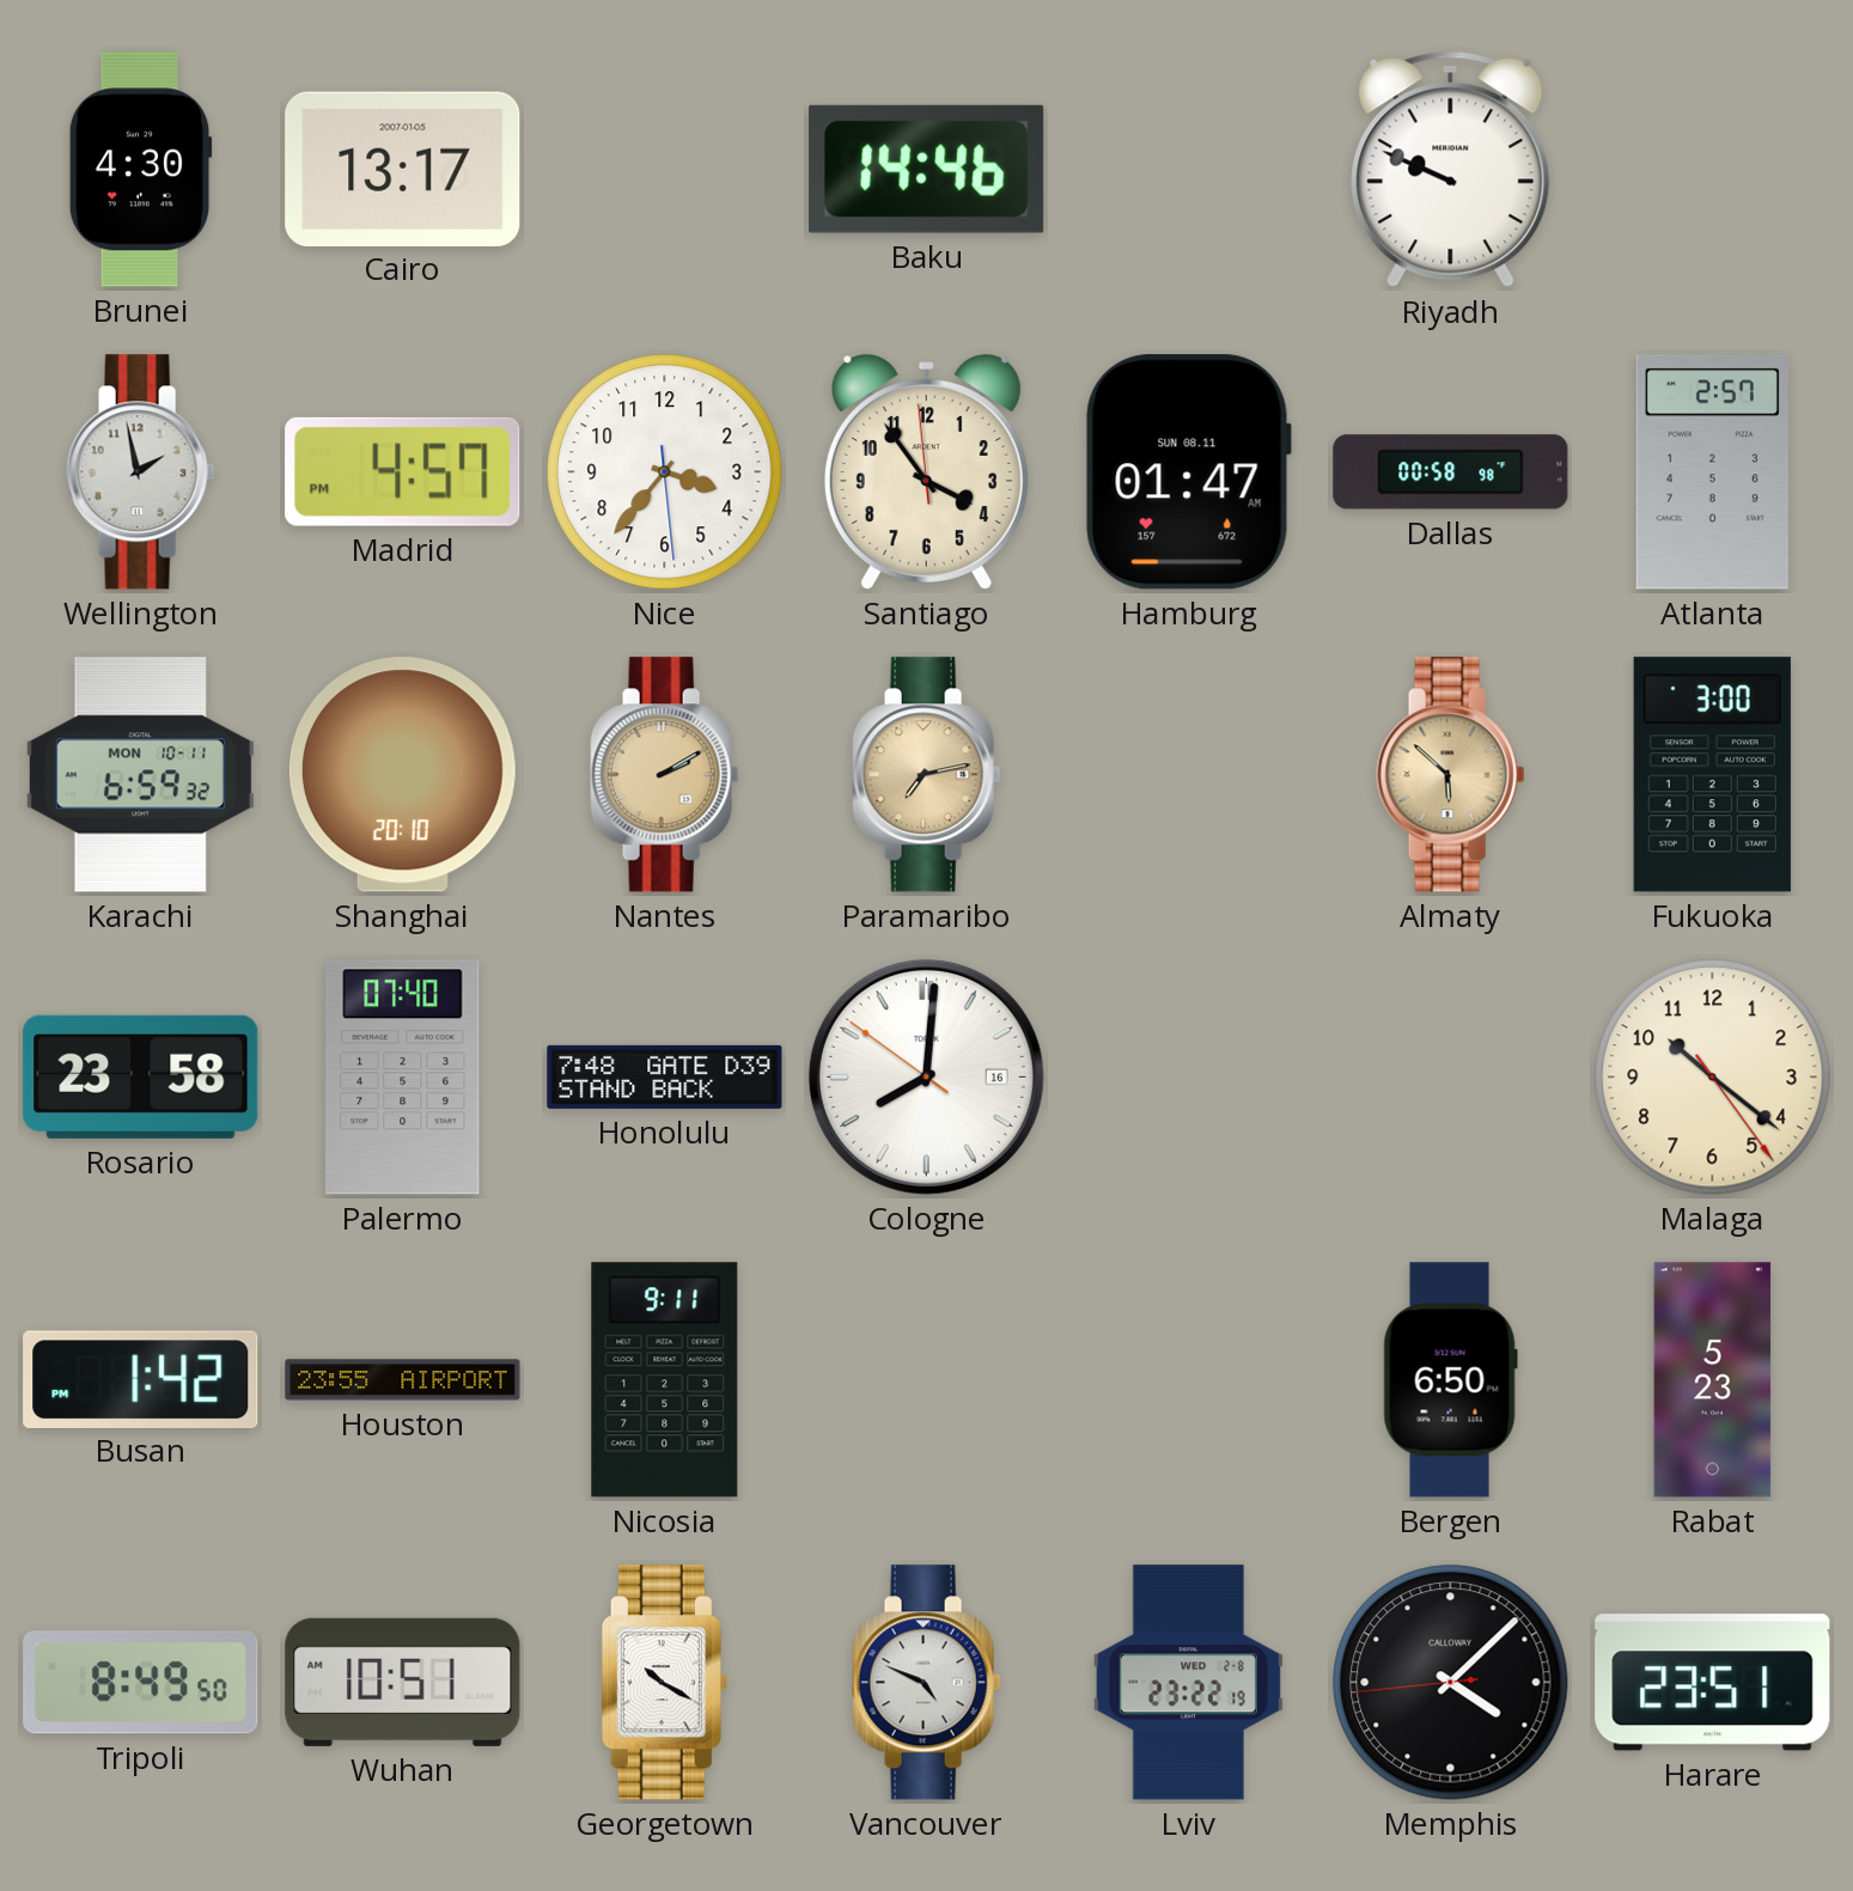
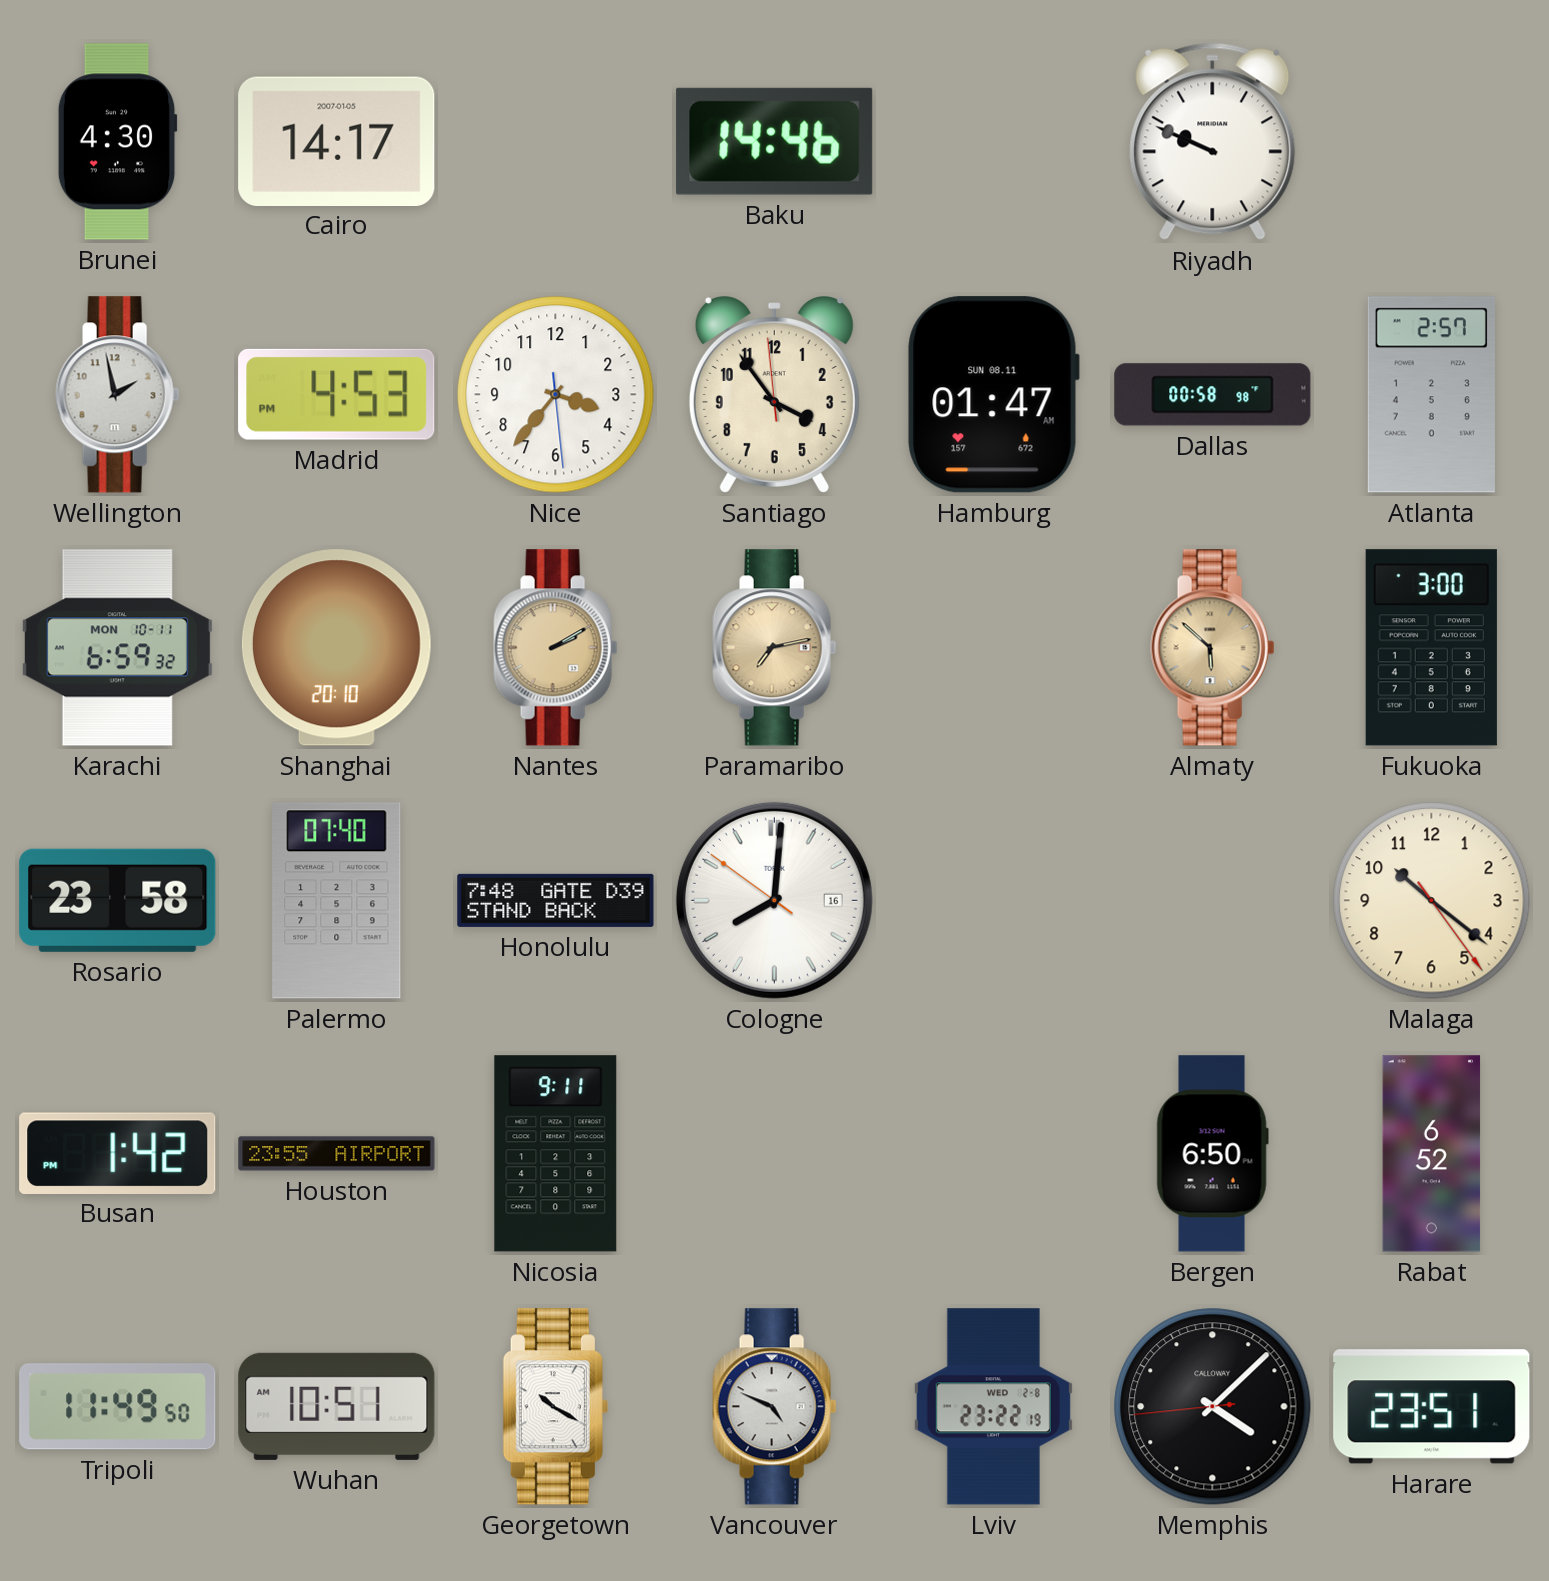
Cairo: 13:17 -> 14:17 (337, 141)
Madrid: 4:57 -> 4:53 (337, 394)
Rabat: 5:23 -> 6:52 (1432, 1154)
Tripoli: 8:49 -> 11:49 (118, 1407)
